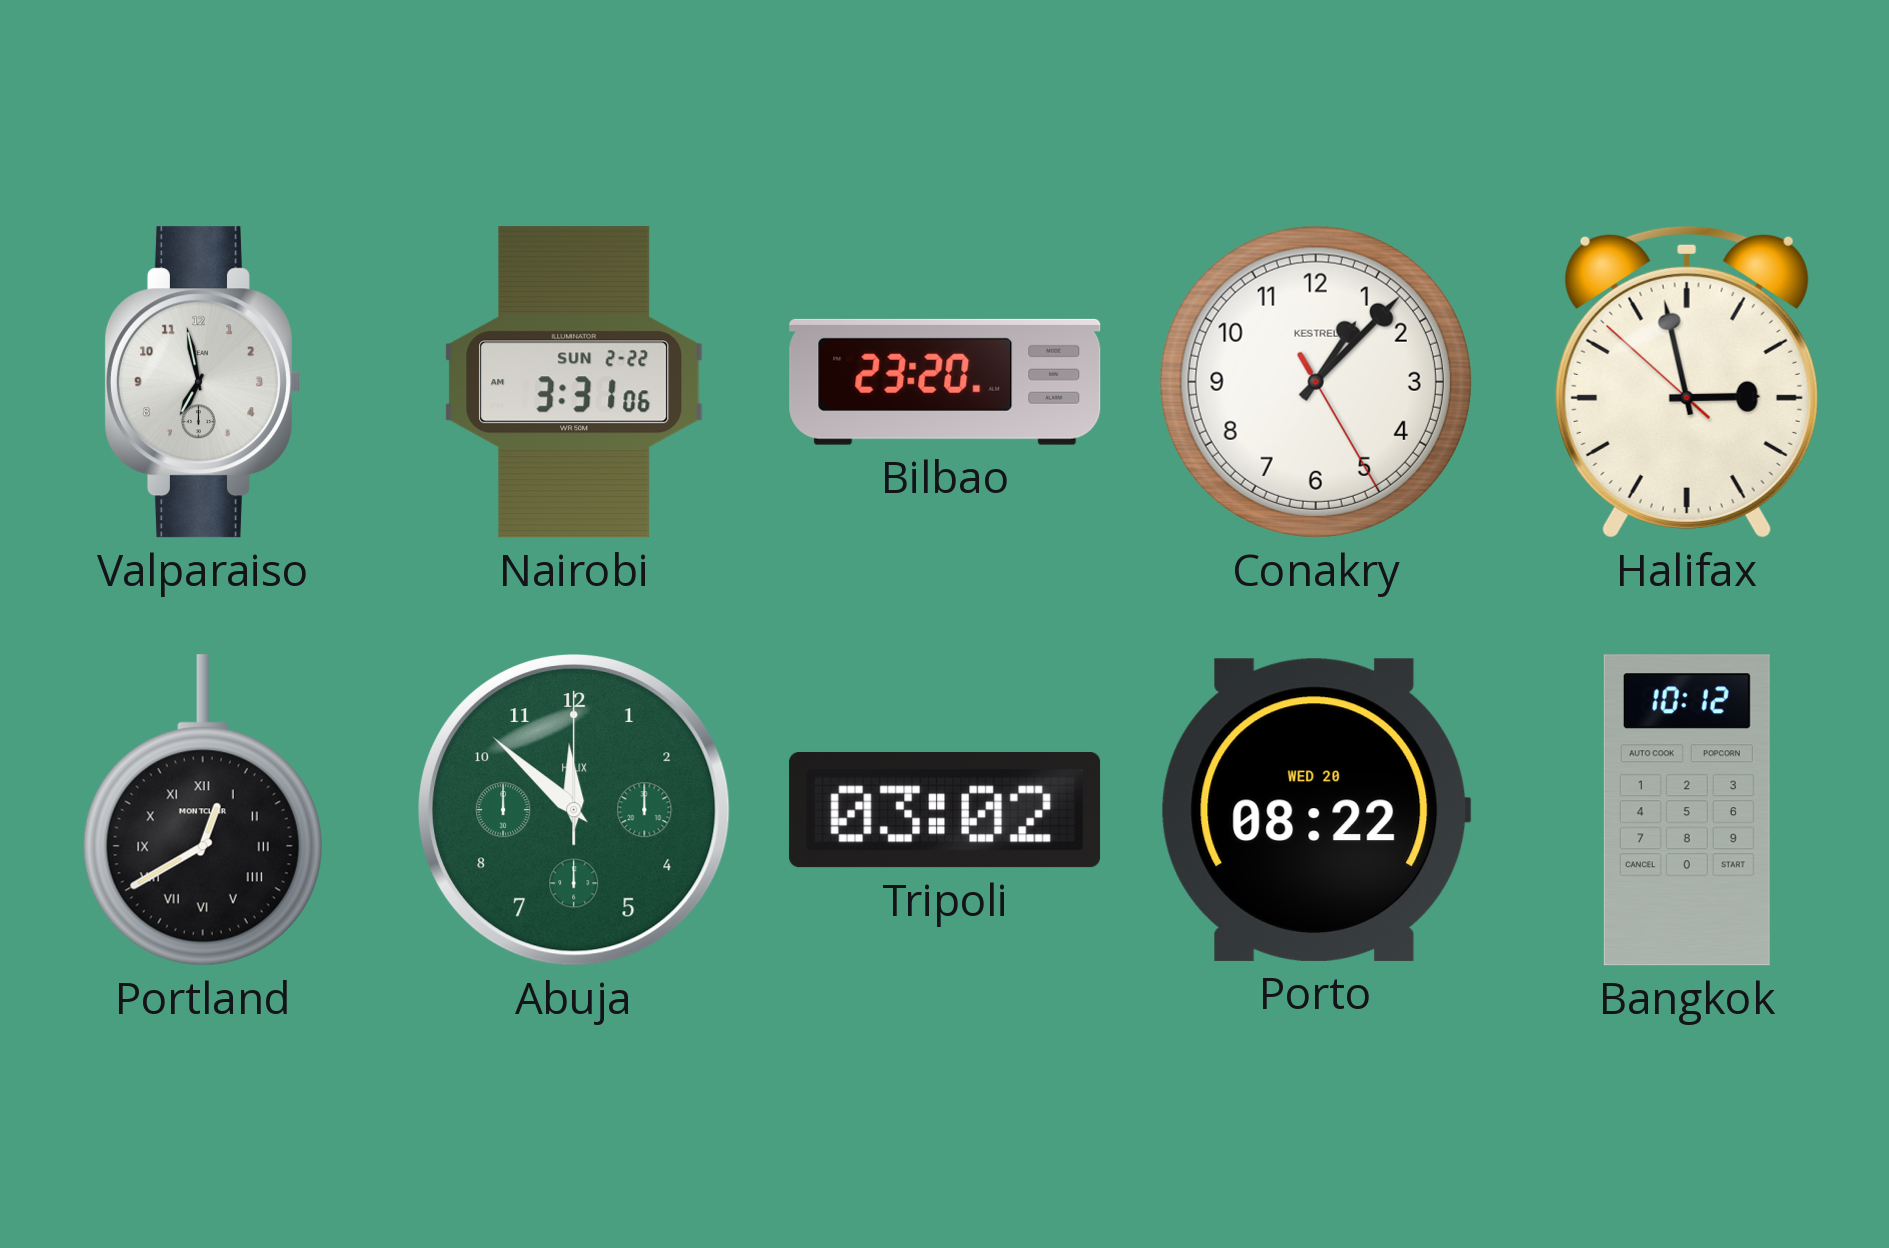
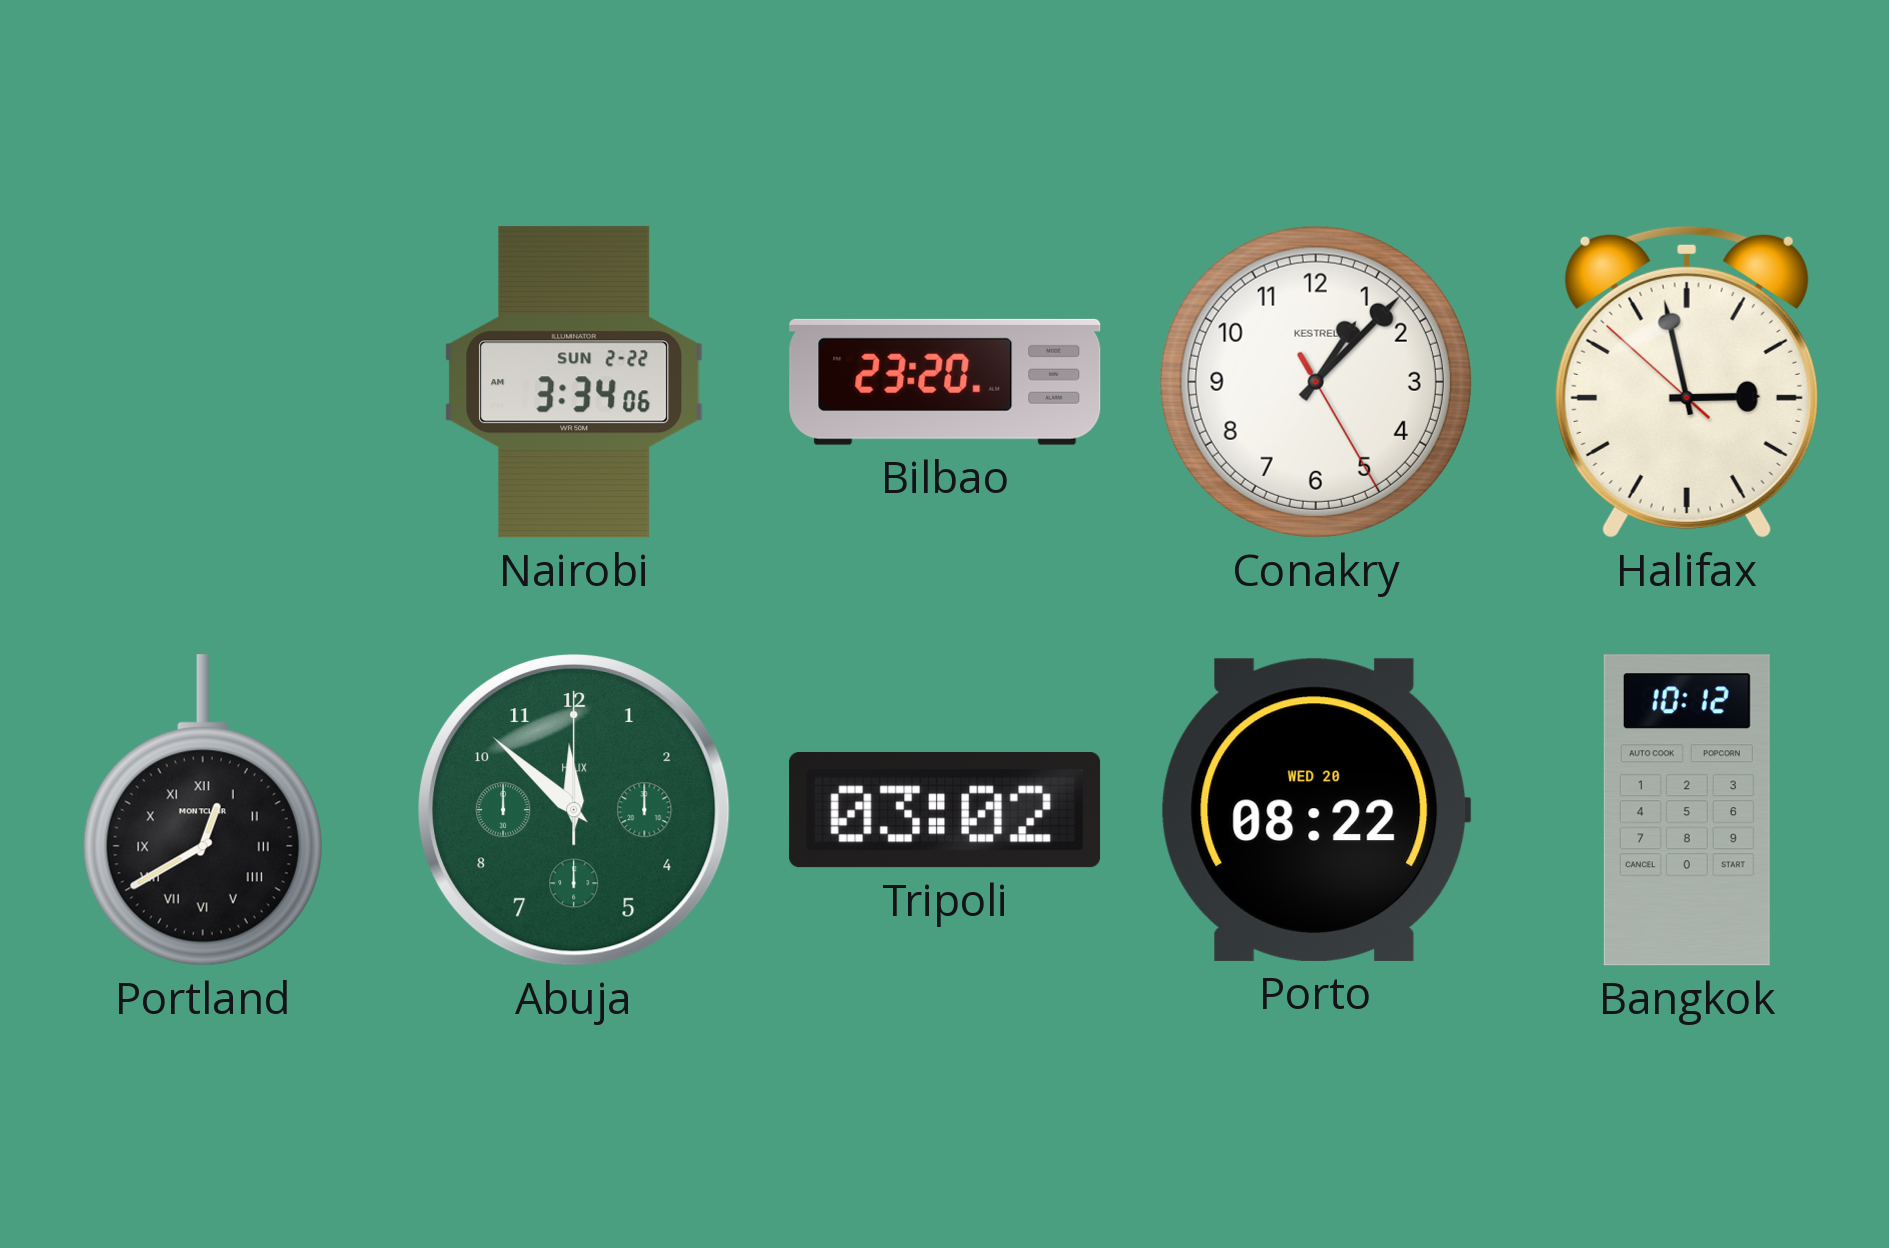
Valparaiso: 6:58 -> none (202, 382)
Nairobi: 3:31 -> 3:34 (574, 382)
